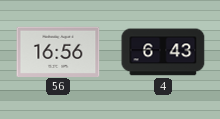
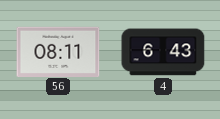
56: 16:56 -> 08:11 (58, 51)
